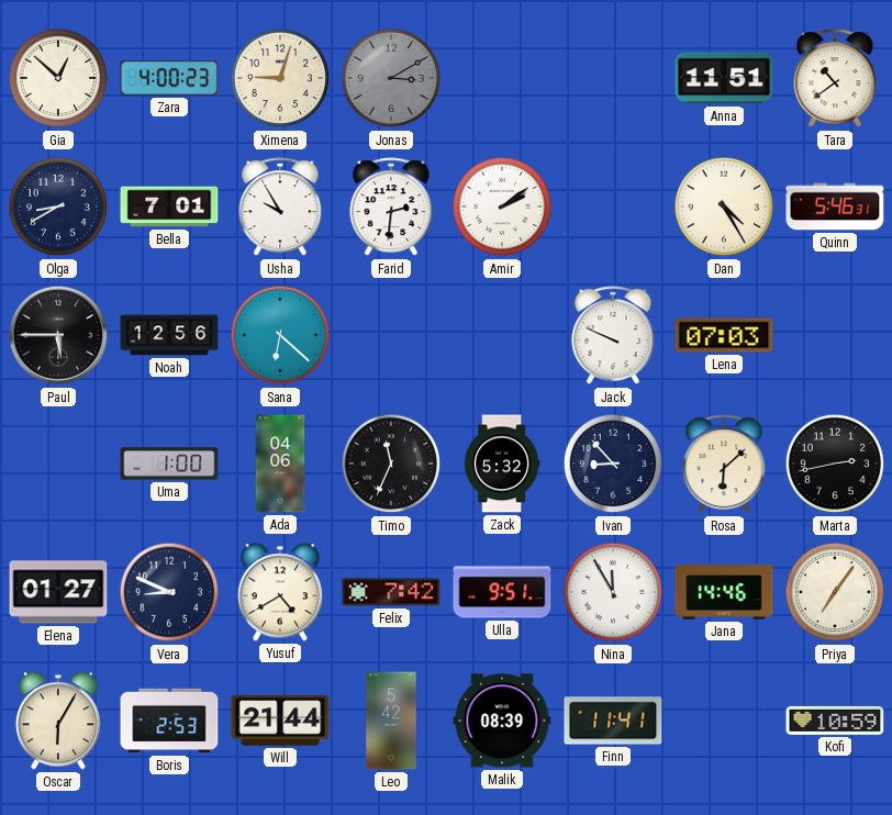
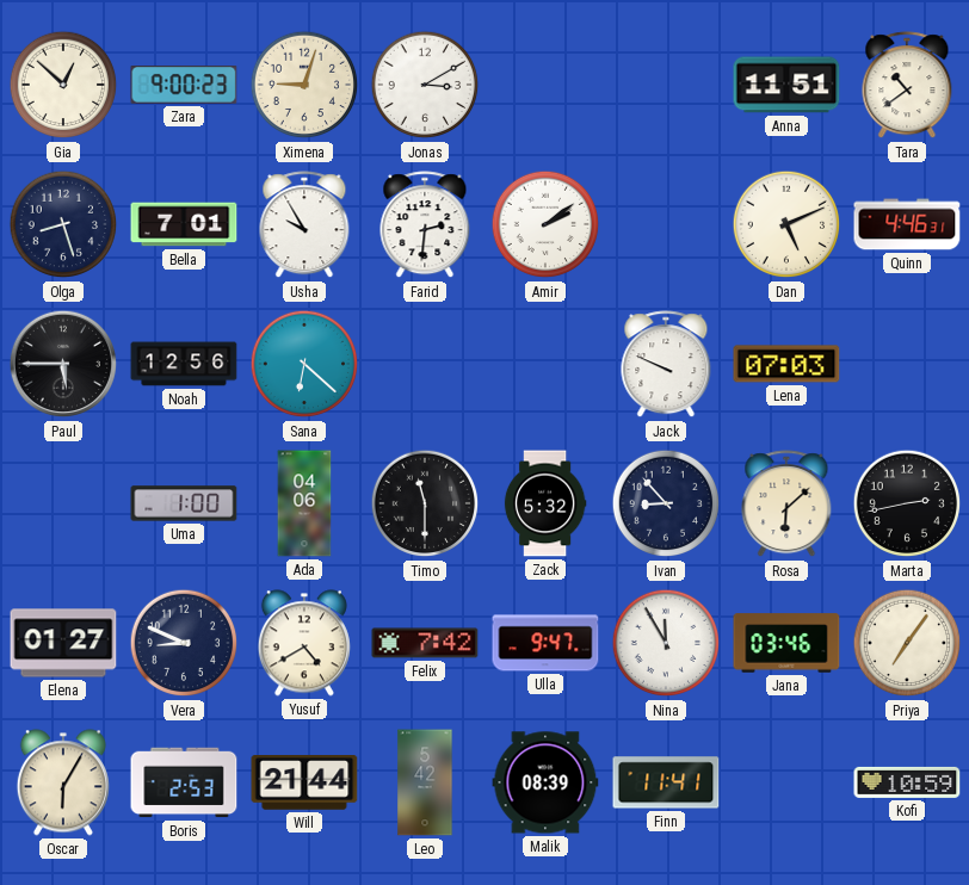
Zara: 4:00 -> 9:00 (184, 86)
Jonas dial: grey -> white (425, 85)
Olga: 8:40 -> 8:27 (63, 224)
Dan: 4:25 -> 5:11 (786, 224)
Quinn: 5:46 -> 4:46 (907, 224)
Timo: 11:34 -> 11:30 (425, 503)
Ulla: 9:51 -> 9:47 (545, 643)
Jana: 14:46 -> 03:46 (786, 643)
